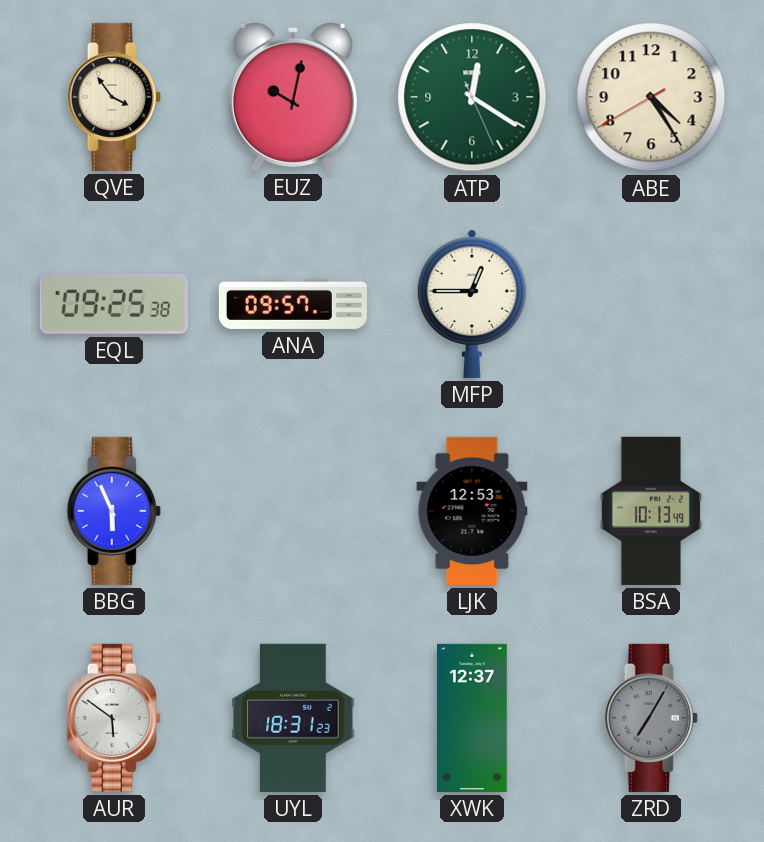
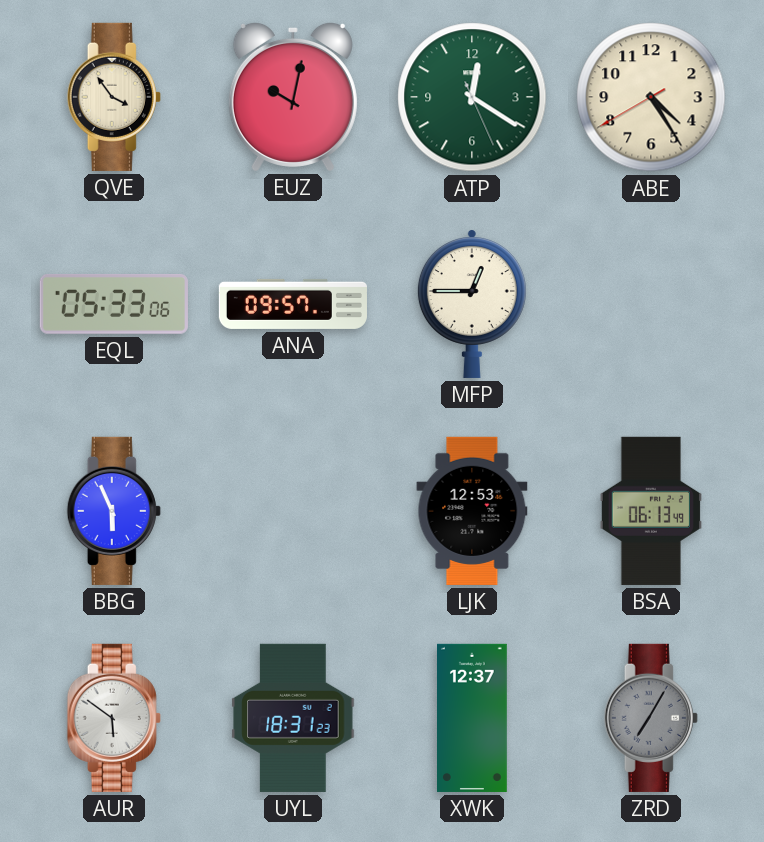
EQL: 09:25 -> 05:33 (114, 304)
BSA: 10:13 -> 06:13 (651, 511)
